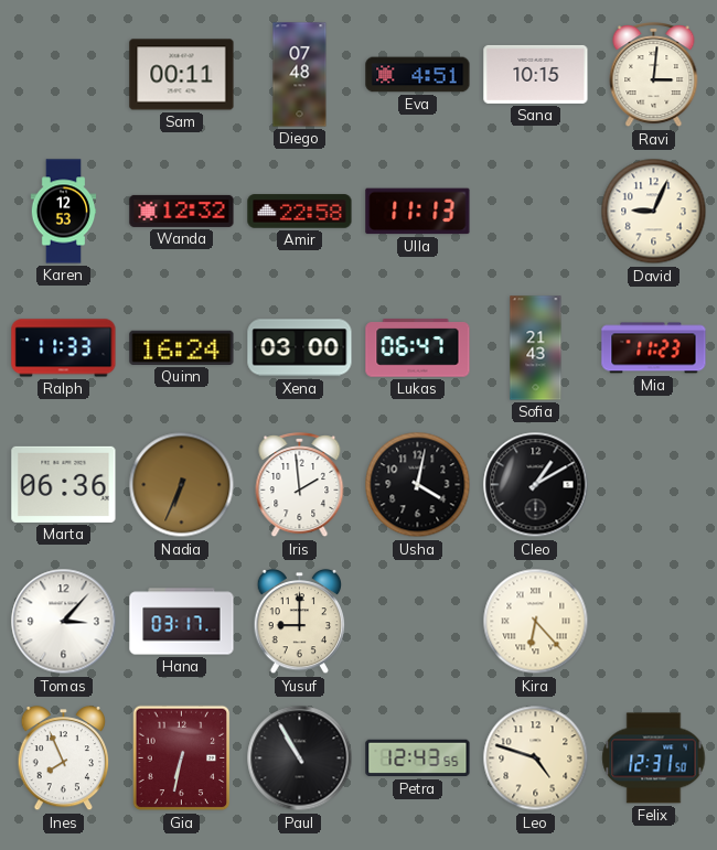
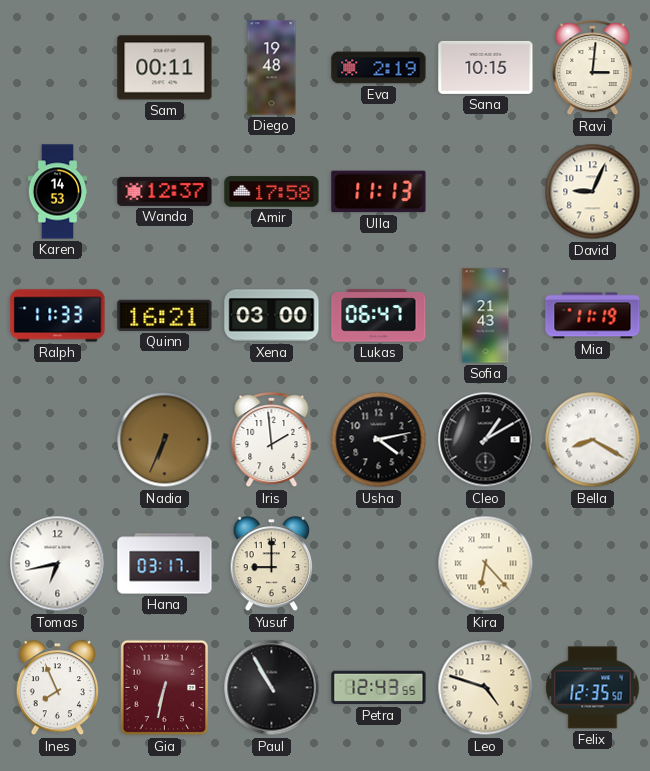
Diego: 07:48 -> 19:48 (272, 68)
Eva: 4:51 -> 2:19 (379, 68)
Karen: 12:53 -> 14:53 (58, 192)
Wanda: 12:32 -> 12:37 (165, 191)
Amir: 22:58 -> 17:58 (272, 192)
Quinn: 16:24 -> 16:21 (165, 315)
Mia: 11:23 -> 11:19 (593, 316)
Marta: 06:36 -> none (64, 484)
Usha: 4:02 -> 4:13 (379, 440)
Bella: none -> 8:20 (593, 440)
Tomas: 3:07 -> 6:43 (58, 564)
Felix: 12:31 -> 12:35 (593, 688)
